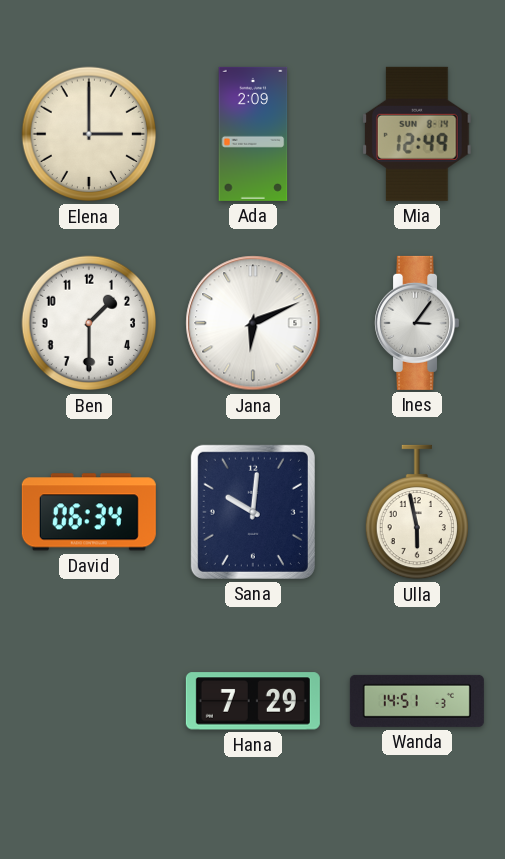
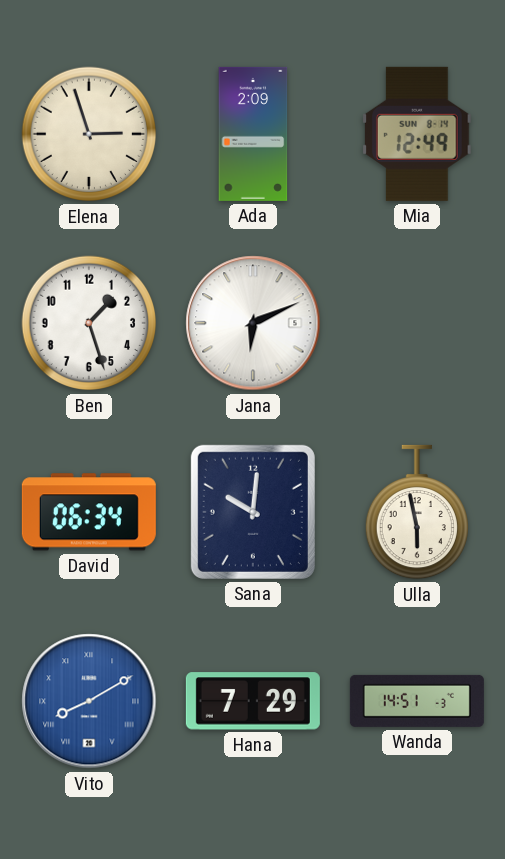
Elena: 3:00 -> 2:57 (89, 134)
Ben: 1:30 -> 1:27 (89, 323)
Ines: 3:06 -> none (417, 323)
Vito: none -> 8:10 (89, 701)
